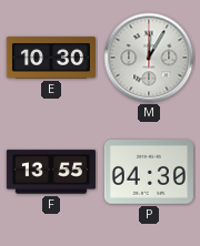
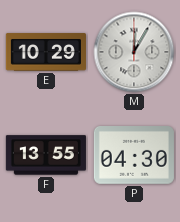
E: 10:30 -> 10:29 (46, 52)
